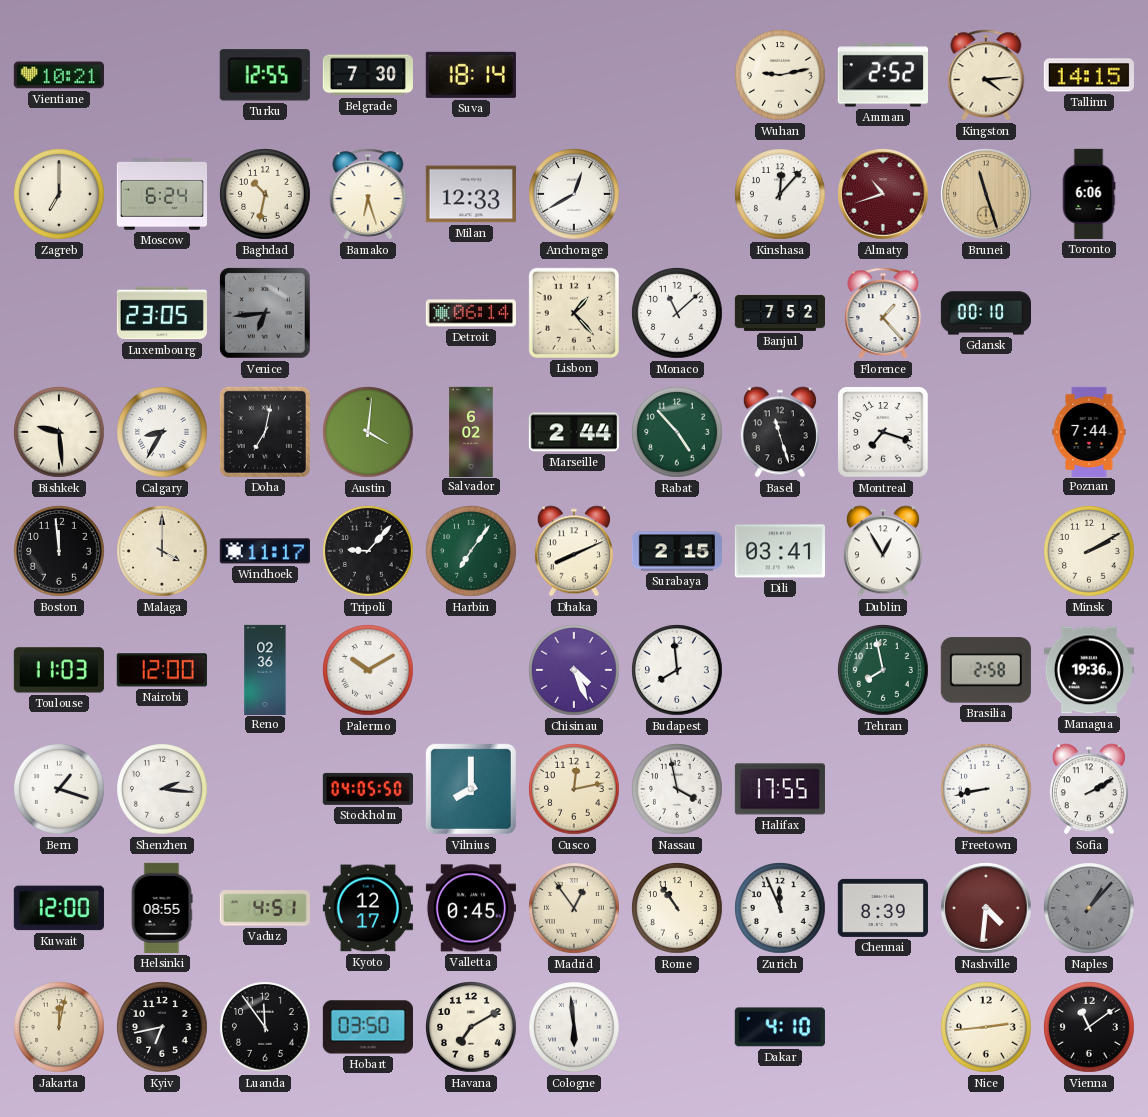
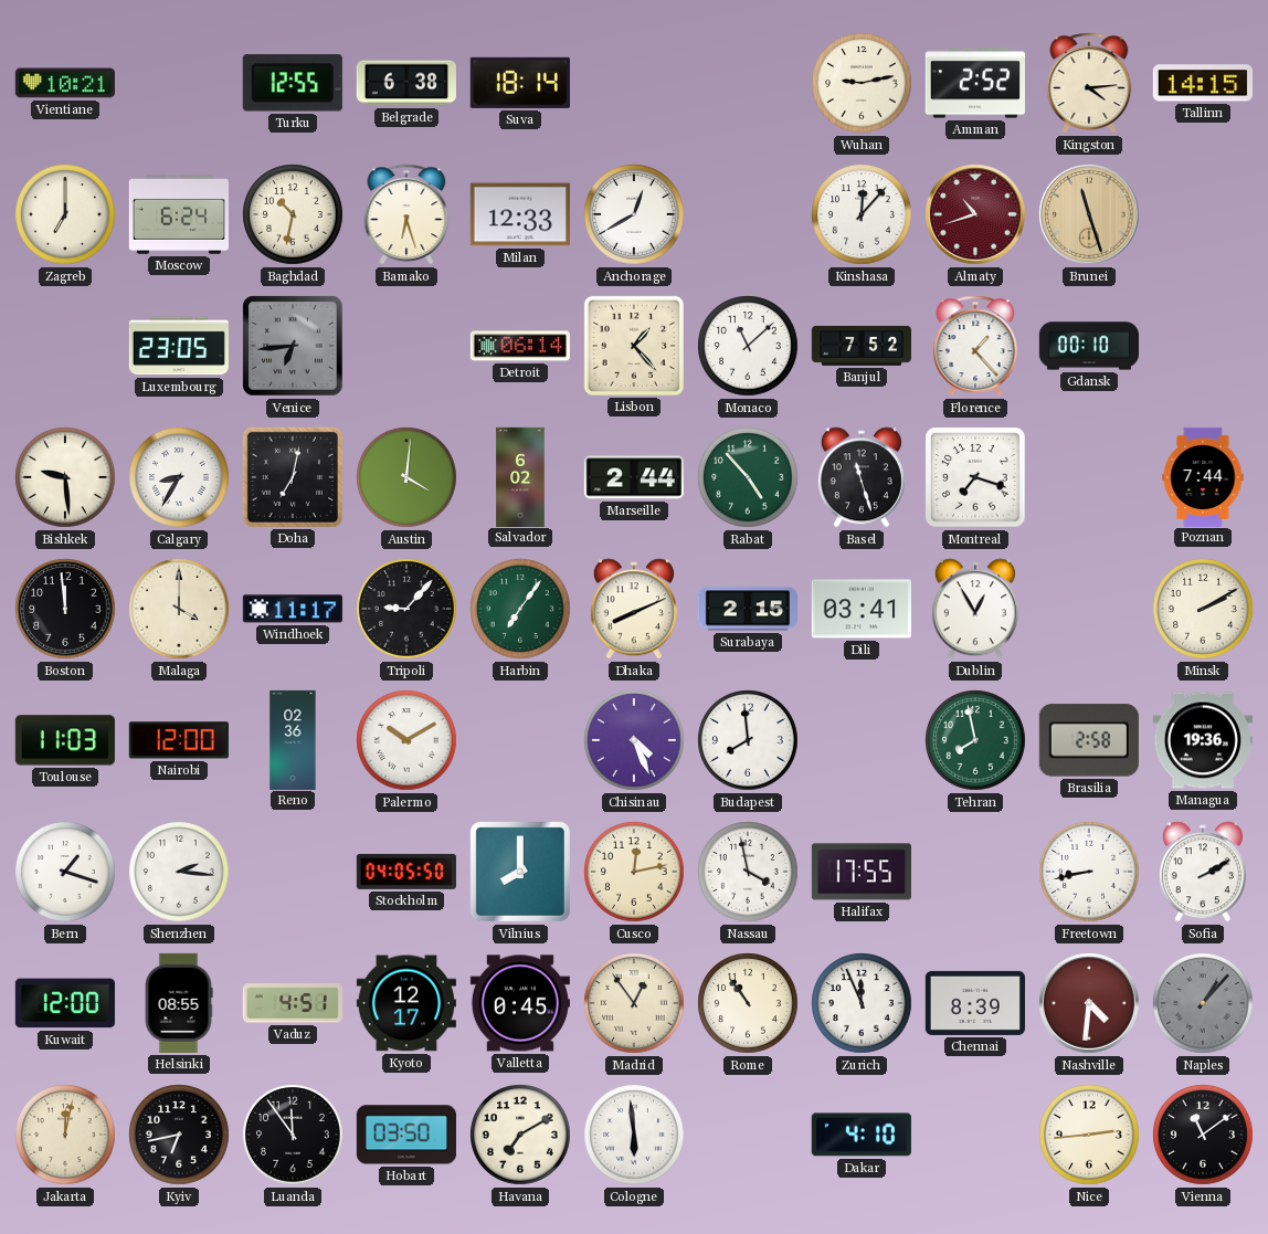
Belgrade: 7:30 -> 6:38 (406, 83)
Toronto: 6:06 -> none (1089, 194)
